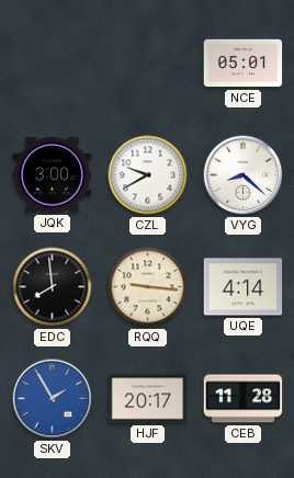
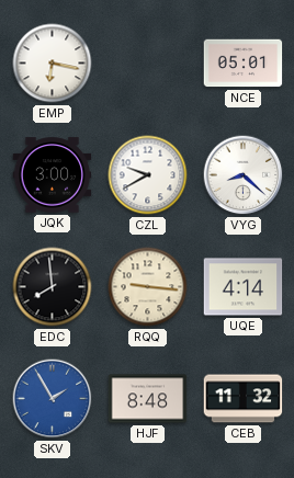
EMP: none -> 6:17 (53, 64)
HJF: 20:17 -> 8:48 (148, 399)
CEB: 11:28 -> 11:32 (244, 399)
